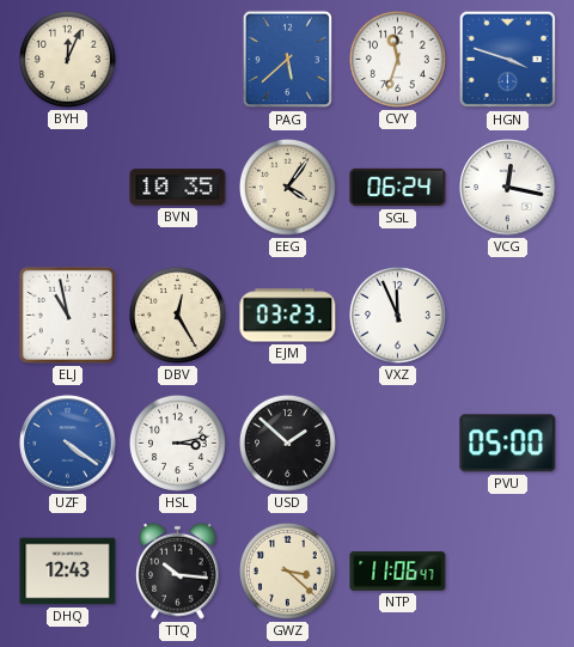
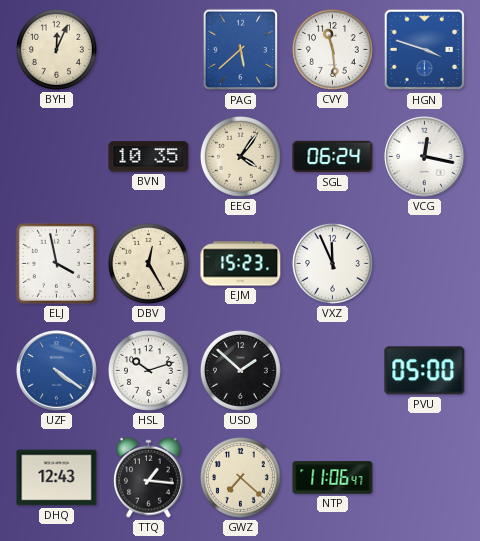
CVY: 11:33 -> 11:29 (332, 49)
ELJ: 10:58 -> 3:58 (56, 263)
EJM: 03:23 -> 15:23 (241, 264)
HSL: 3:13 -> 10:12 (148, 370)
TTQ: 10:16 -> 1:16 (149, 477)
GWZ: 3:22 -> 7:22 (240, 477)
